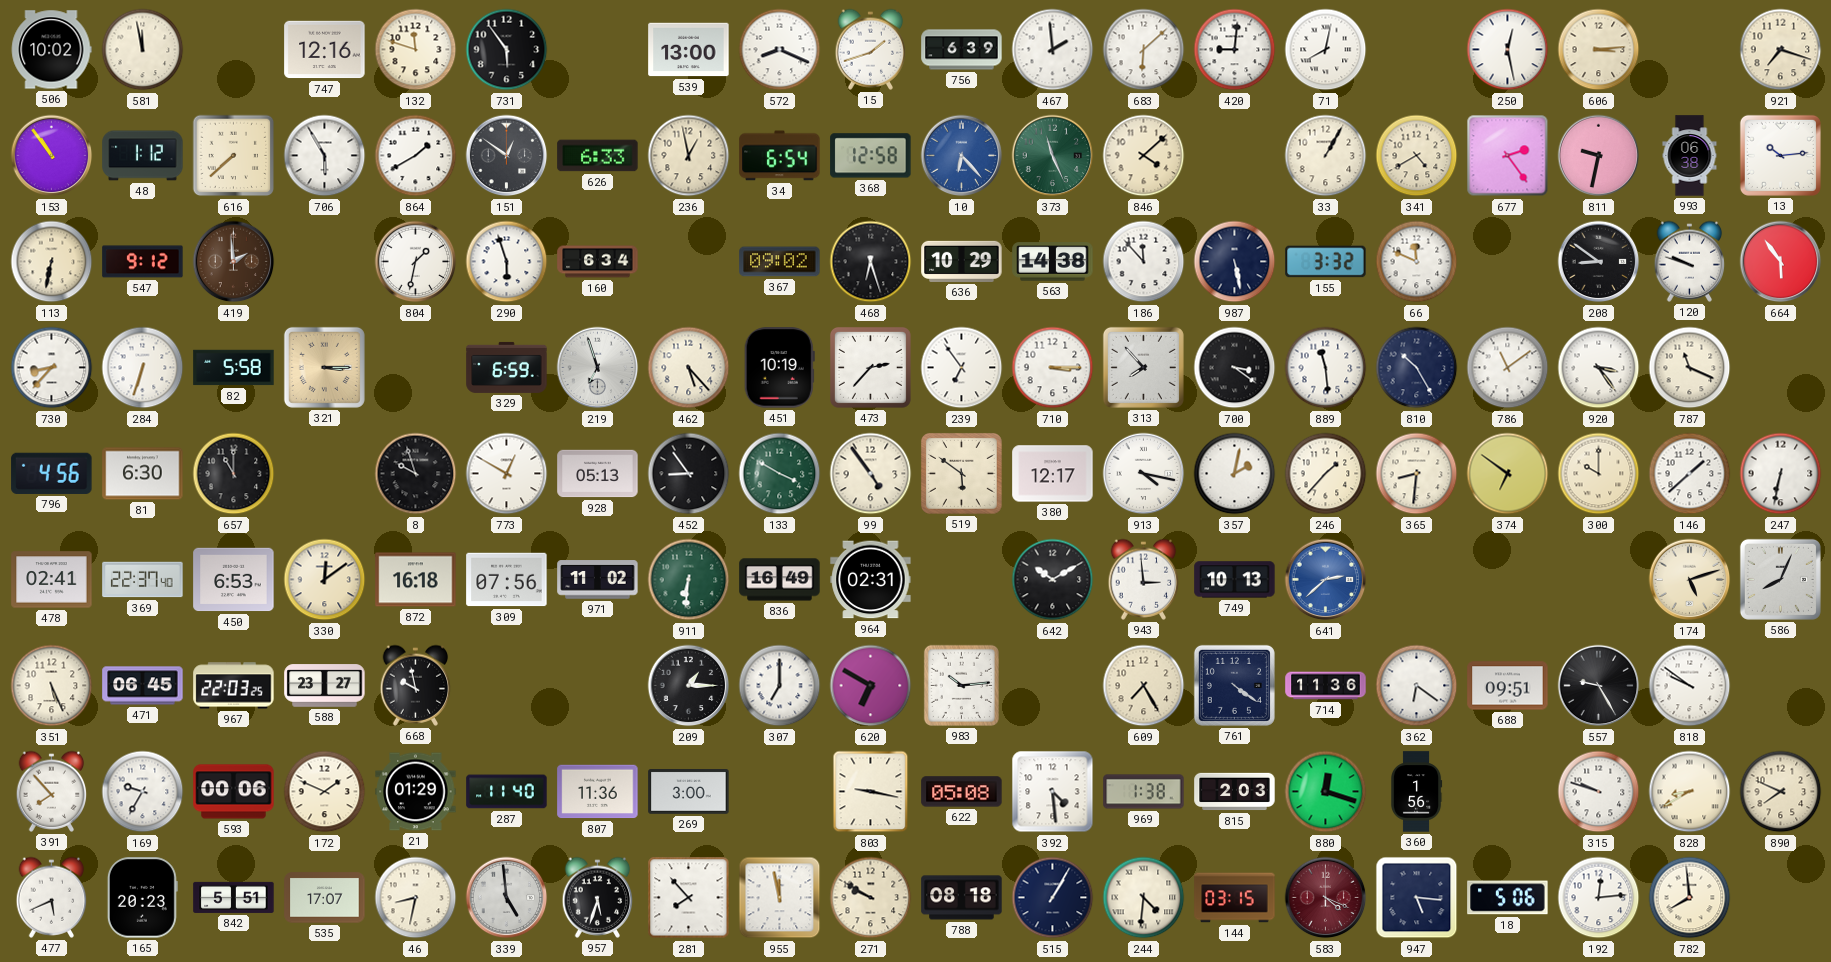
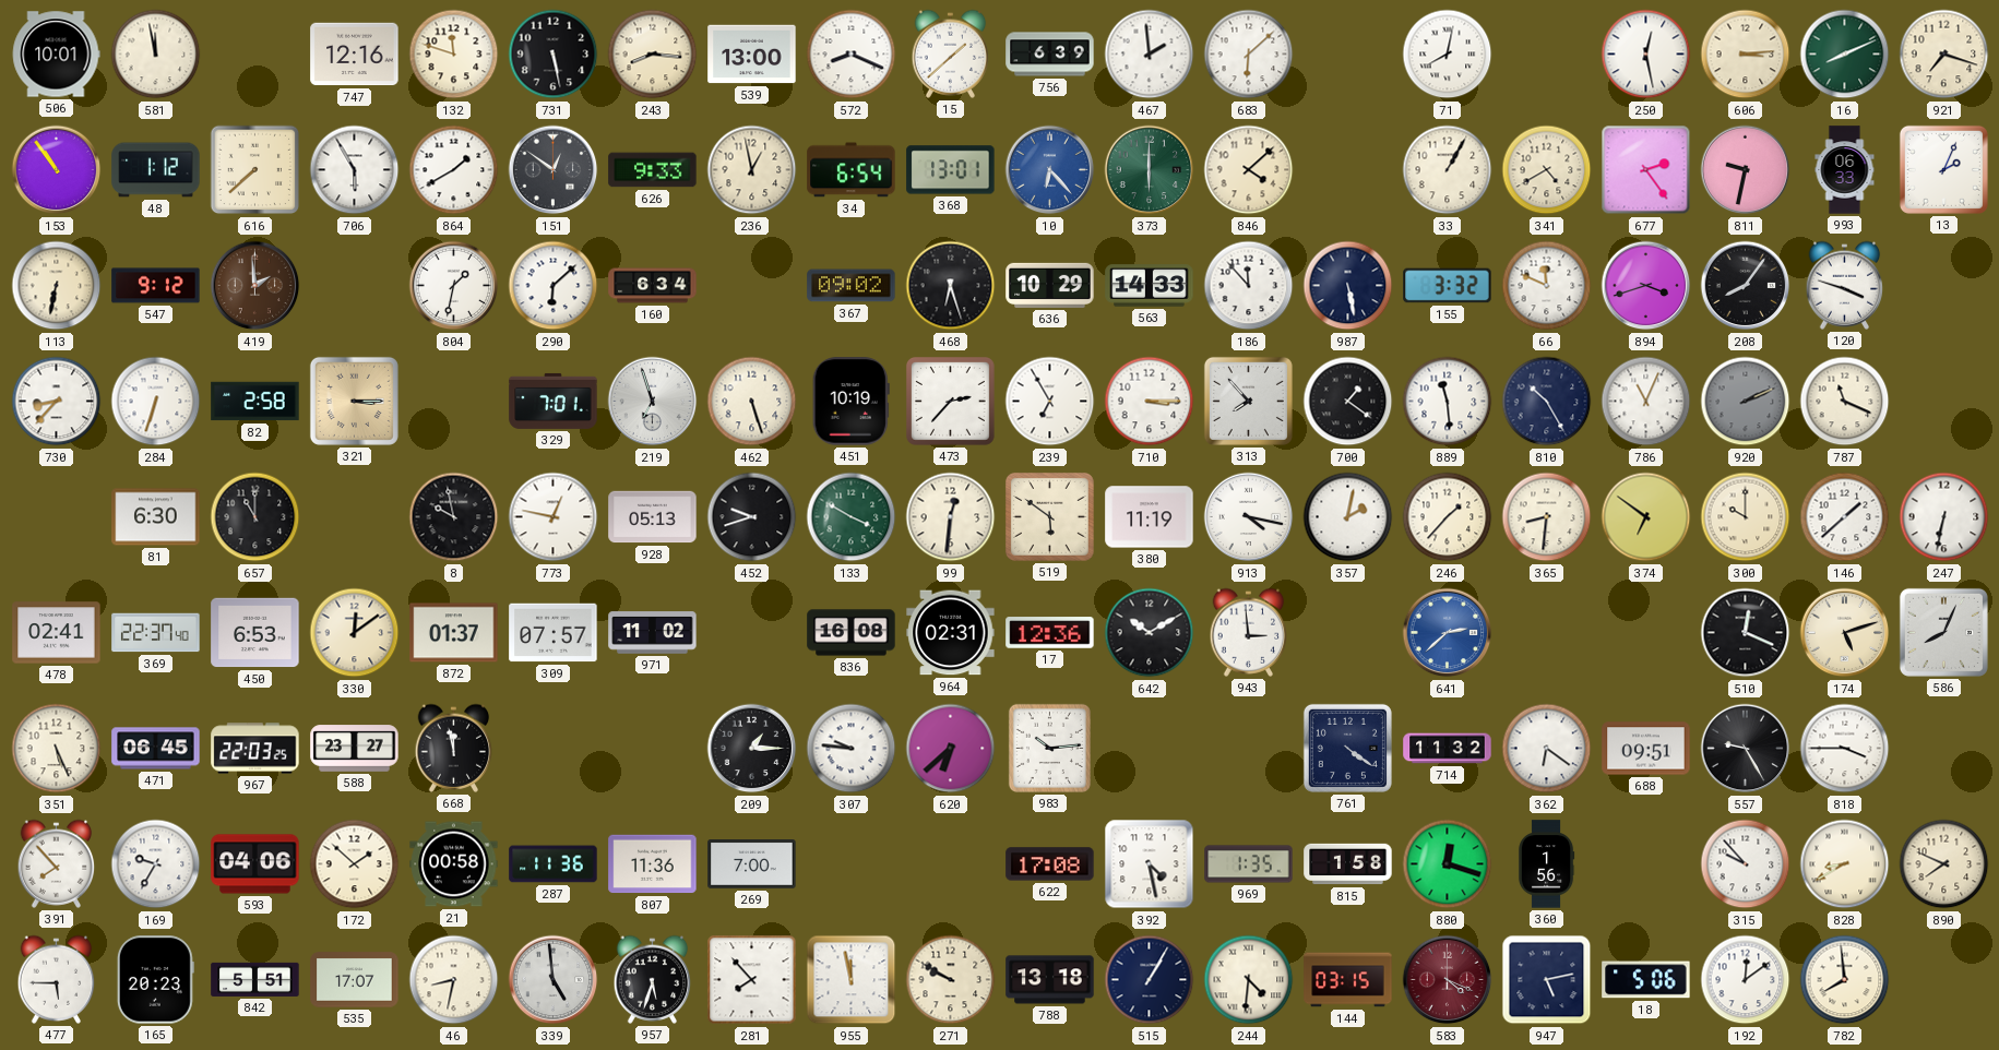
506: 10:02 -> 10:01 (56, 55)
731: 5:54 -> 5:28 (554, 55)
243: none -> 8:16 (653, 55)
15: 1:42 -> 1:38 (951, 53)
420: 9:01 -> none (1235, 50)
16: none -> 8:11 (1845, 55)
626: 6:33 -> 9:33 (653, 170)
368: 12:58 -> 13:01 (951, 170)
373: 11:26 -> 6:00 (1150, 170)
993: 06:38 -> 06:33 (1845, 170)
13: 10:14 -> 2:04 (1943, 169)
290: 5:57 -> 6:08 (554, 286)
563: 14:38 -> 14:33 (1150, 286)
894: none -> 3:42 (1646, 286)
208: 8:51 -> 8:06 (1746, 286)
120: 9:48 -> 3:48 (1845, 285)
664: 5:54 -> none (1781, 262)
82: 5:58 -> 2:58 (255, 402)
329: 6:59 -> 7:01 (554, 401)
462: 5:23 -> 5:27 (752, 402)
239: 6:54 -> 6:55 (1050, 402)
700: 3:21 -> 1:21 (1348, 402)
786: 11:09 -> 11:04 (1646, 402)
920: 3:24 -> 2:11 (1746, 402)
920 dial: white -> grey (1746, 402)
796: 4:56 -> none (52, 473)
8: 9:57 -> 9:58 (454, 517)
773: 12:50 -> 12:47 (554, 517)
452: 8:54 -> 9:42 (752, 517)
99: 4:54 -> 12:31 (951, 517)
380: 12:17 -> 11:19 (1150, 517)
872: 16:18 -> 01:37 (454, 633)
309: 07:56 -> 07:57 (554, 633)
911: 6:31 -> none (689, 580)
836: 16:49 -> 16:08 (852, 633)
17: none -> 12:36 (1050, 633)
749: 10:13 -> none (1235, 580)
510: none -> 12:19 (1746, 633)
668: 9:58 -> 11:58 (454, 748)
307: 7:00 -> 9:46 (852, 749)
620: 6:50 -> 6:38 (951, 749)
609: 7:25 -> none (1144, 686)
714: 11:36 -> 11:32 (1448, 749)
818: 9:51 -> 3:45 (1845, 749)
593: 00:06 -> 04:06 (255, 864)
172: 1:49 -> 1:52 (355, 864)
21: 01:29 -> 00:58 (454, 864)
287: 11:40 -> 11:36 (554, 864)
269: 3:00 -> 7:00 (752, 864)
803: 9:17 -> none (871, 792)
622: 05:08 -> 17:08 (1050, 864)
392: 4:29 -> 4:28 (1150, 864)
969: 1:38 -> 1:35 (1249, 864)
815: 2:03 -> 1:58 (1348, 864)
315: 9:48 -> 9:53 (1746, 864)
477: 5:41 -> 5:45 (57, 979)
788: 08:18 -> 13:18 (1050, 980)
947: 5:16 -> 5:13 (1547, 980)
192: 12:14 -> 12:09 (1746, 980)
